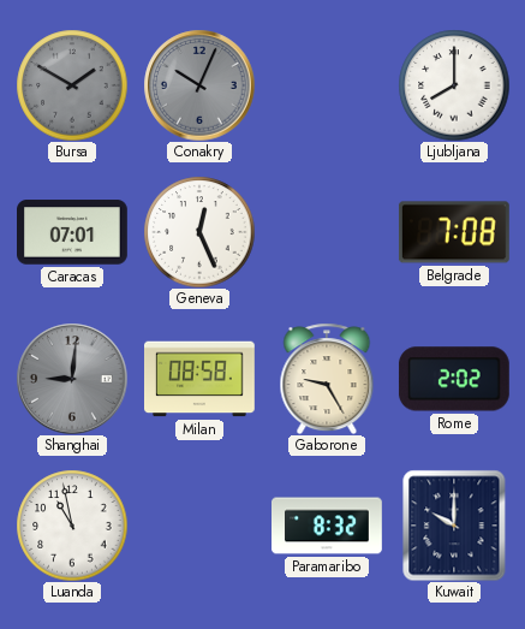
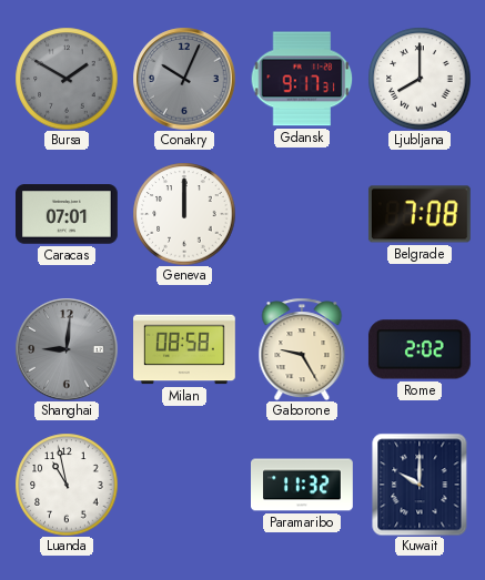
Gdansk: none -> 9:17 (302, 79)
Geneva: 12:26 -> 12:00 (184, 214)
Paramaribo: 8:32 -> 11:32 (303, 485)
